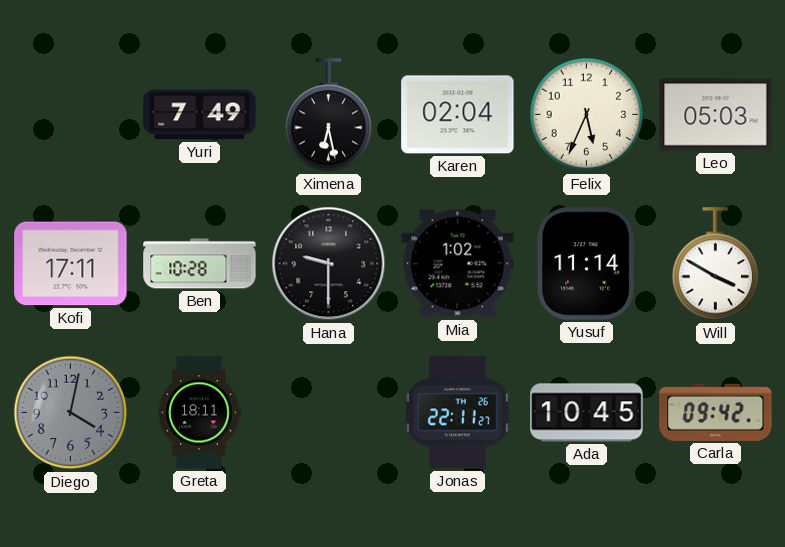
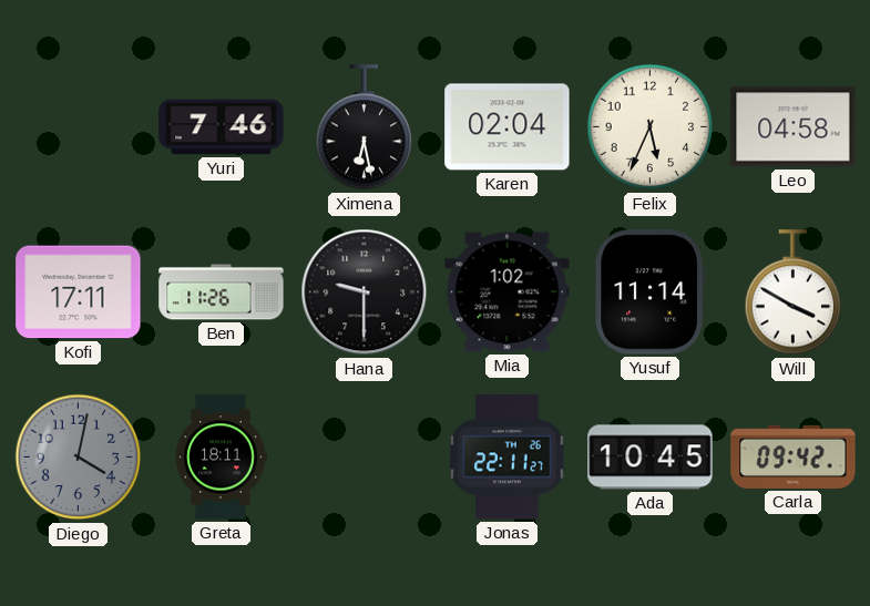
Yuri: 7:49 -> 7:46 (222, 127)
Leo: 05:03 -> 04:58 (794, 127)
Ben: 10:28 -> 11:26 (222, 292)
